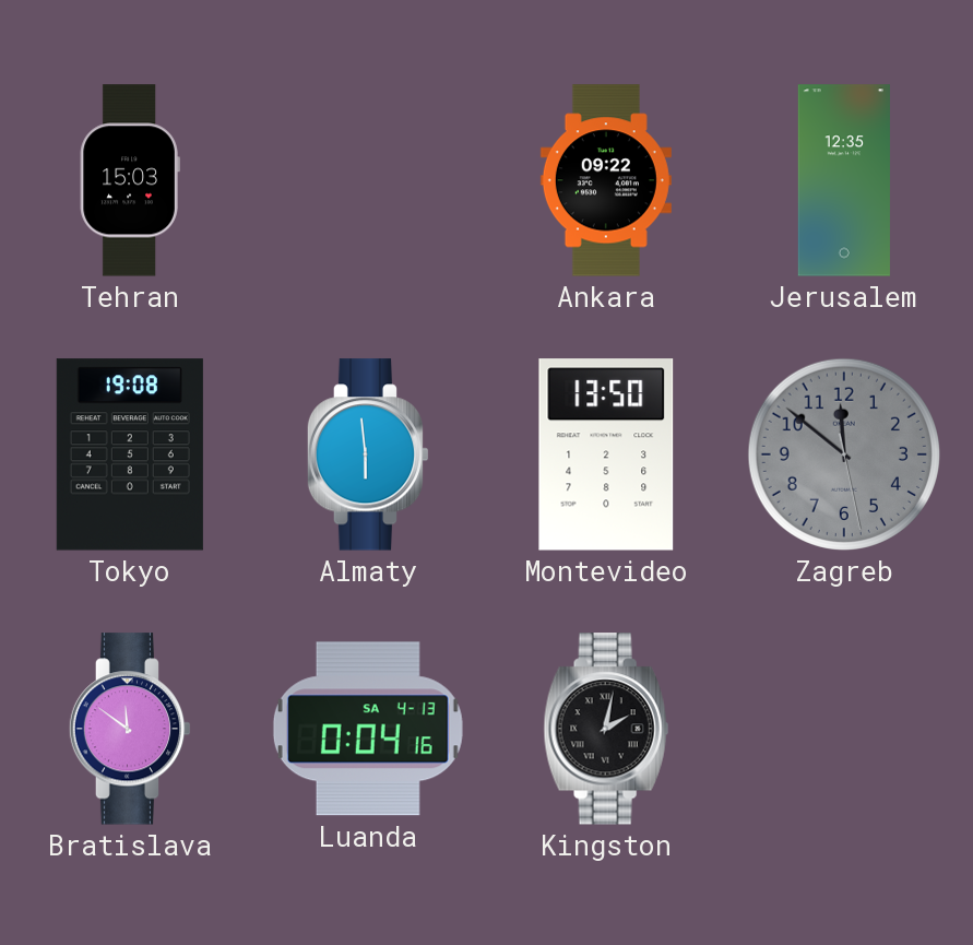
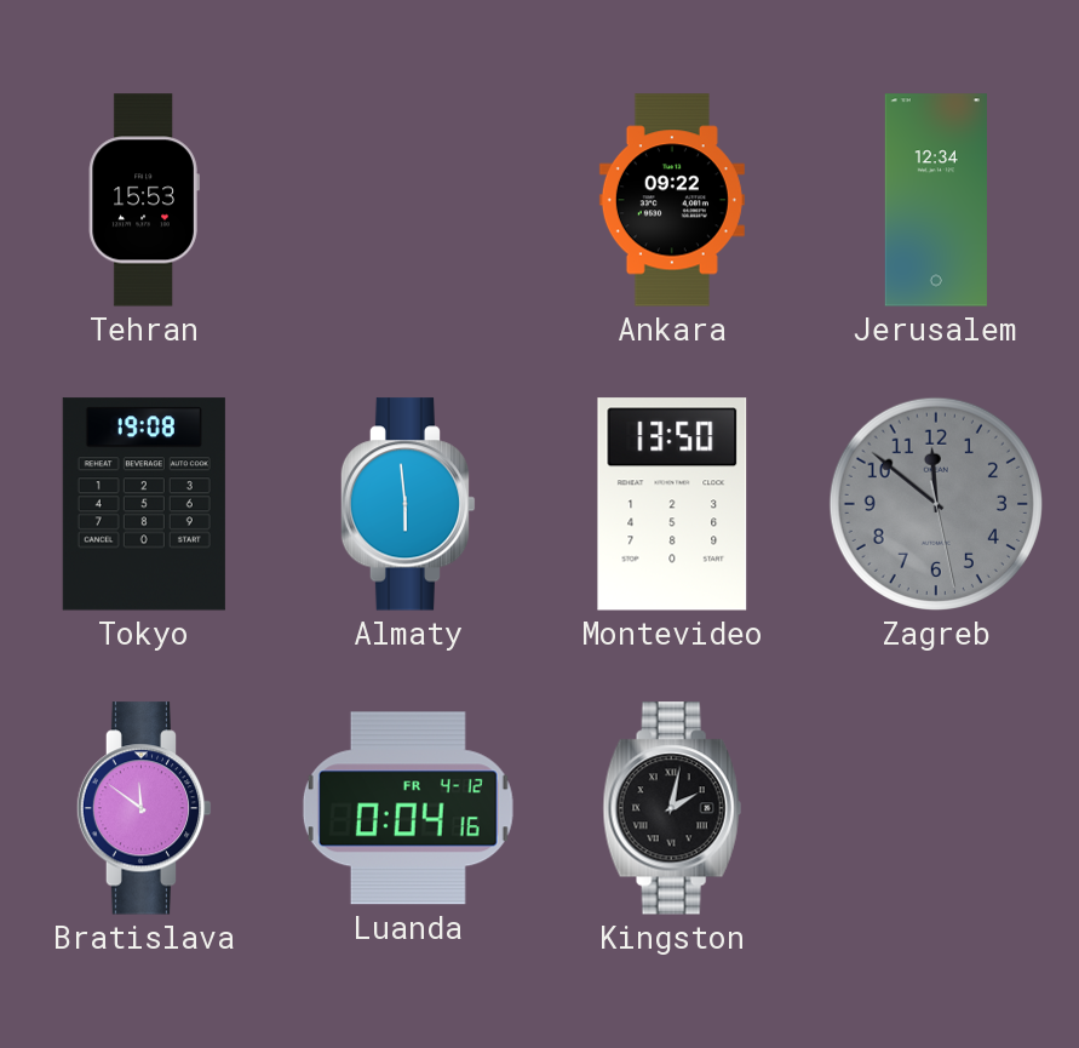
Tehran: 15:03 -> 15:53 (144, 200)
Jerusalem: 12:35 -> 12:34 (936, 200)
Luanda date: SA 4-13 -> FR 4-12 (408, 808)
